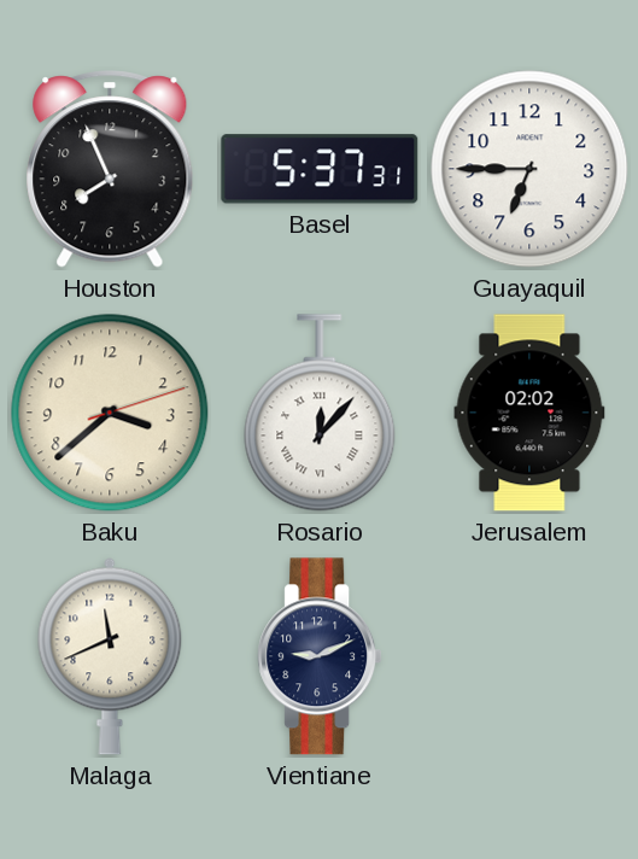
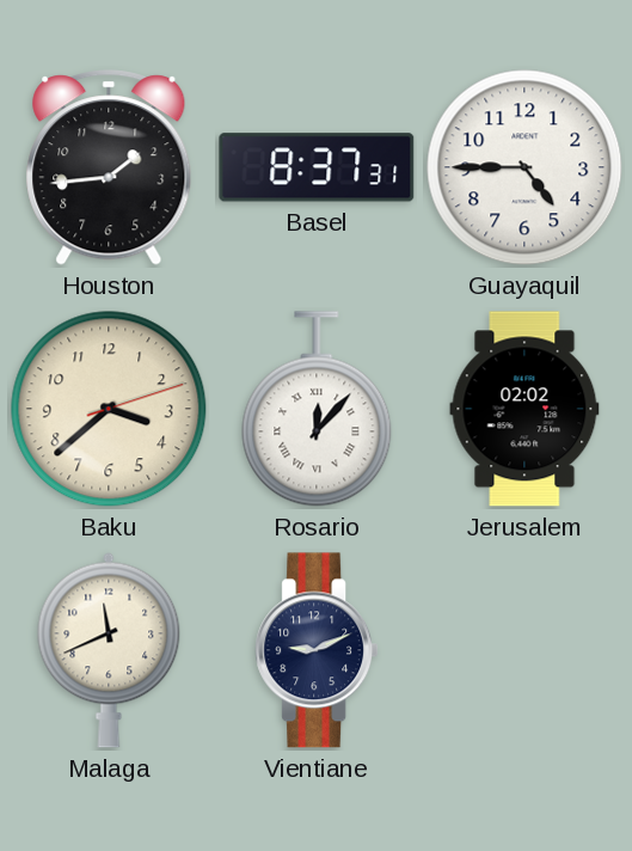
Houston: 7:56 -> 1:44 (109, 167)
Basel: 5:37 -> 8:37 (317, 167)
Guayaquil: 6:45 -> 4:45 (524, 167)
